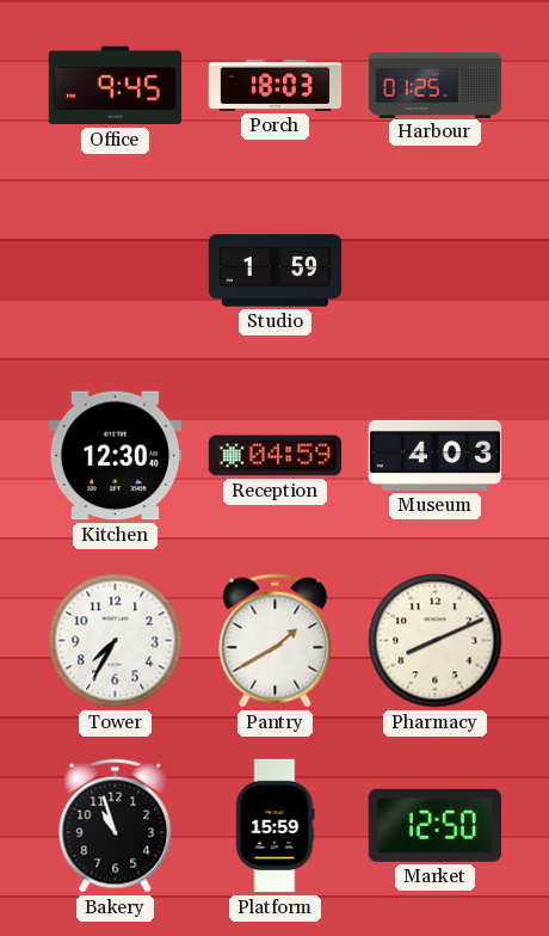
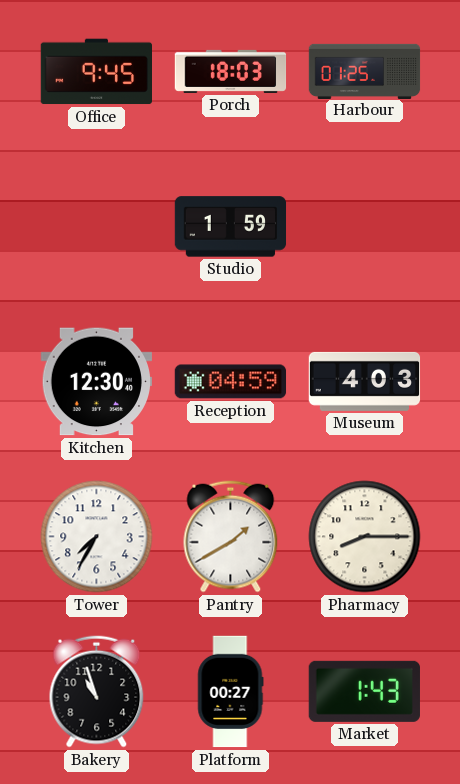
Pharmacy: 8:11 -> 8:15 (365, 537)
Platform: 15:59 -> 00:27 (231, 692)
Market: 12:50 -> 1:43 (364, 691)
